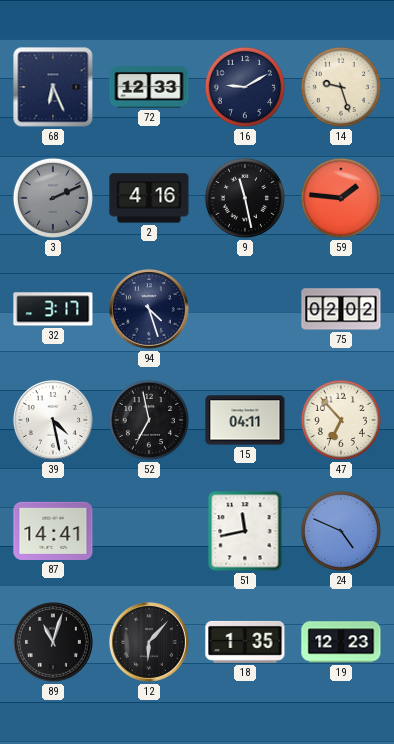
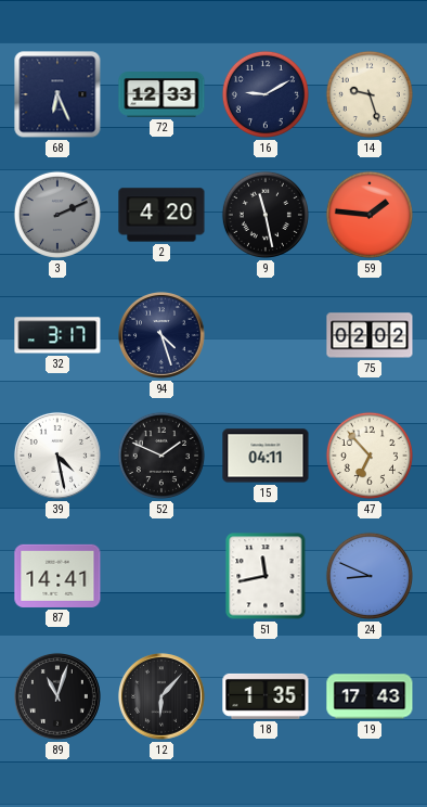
2: 4:16 -> 4:20 (161, 215)
52: 6:58 -> 1:49 (161, 456)
24: 4:49 -> 8:49 (370, 576)
19: 12:23 -> 17:43 (370, 696)
